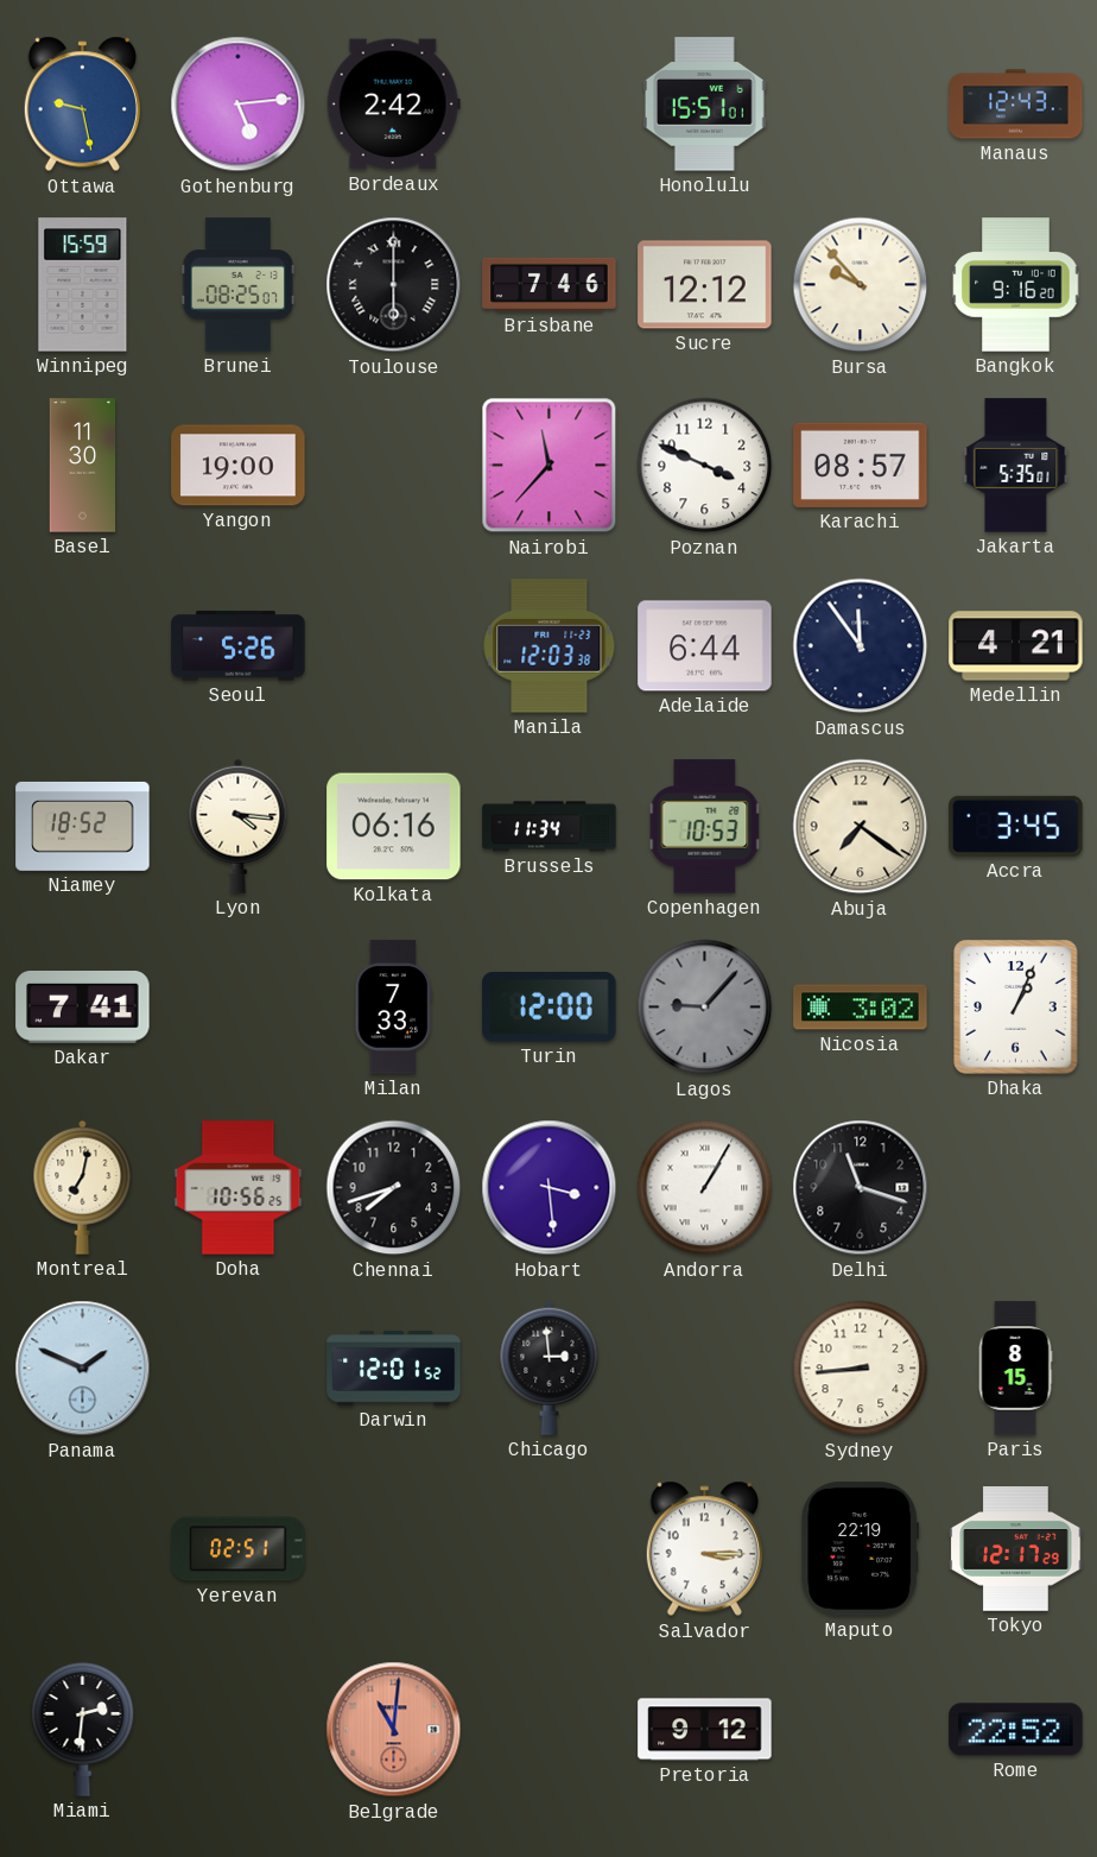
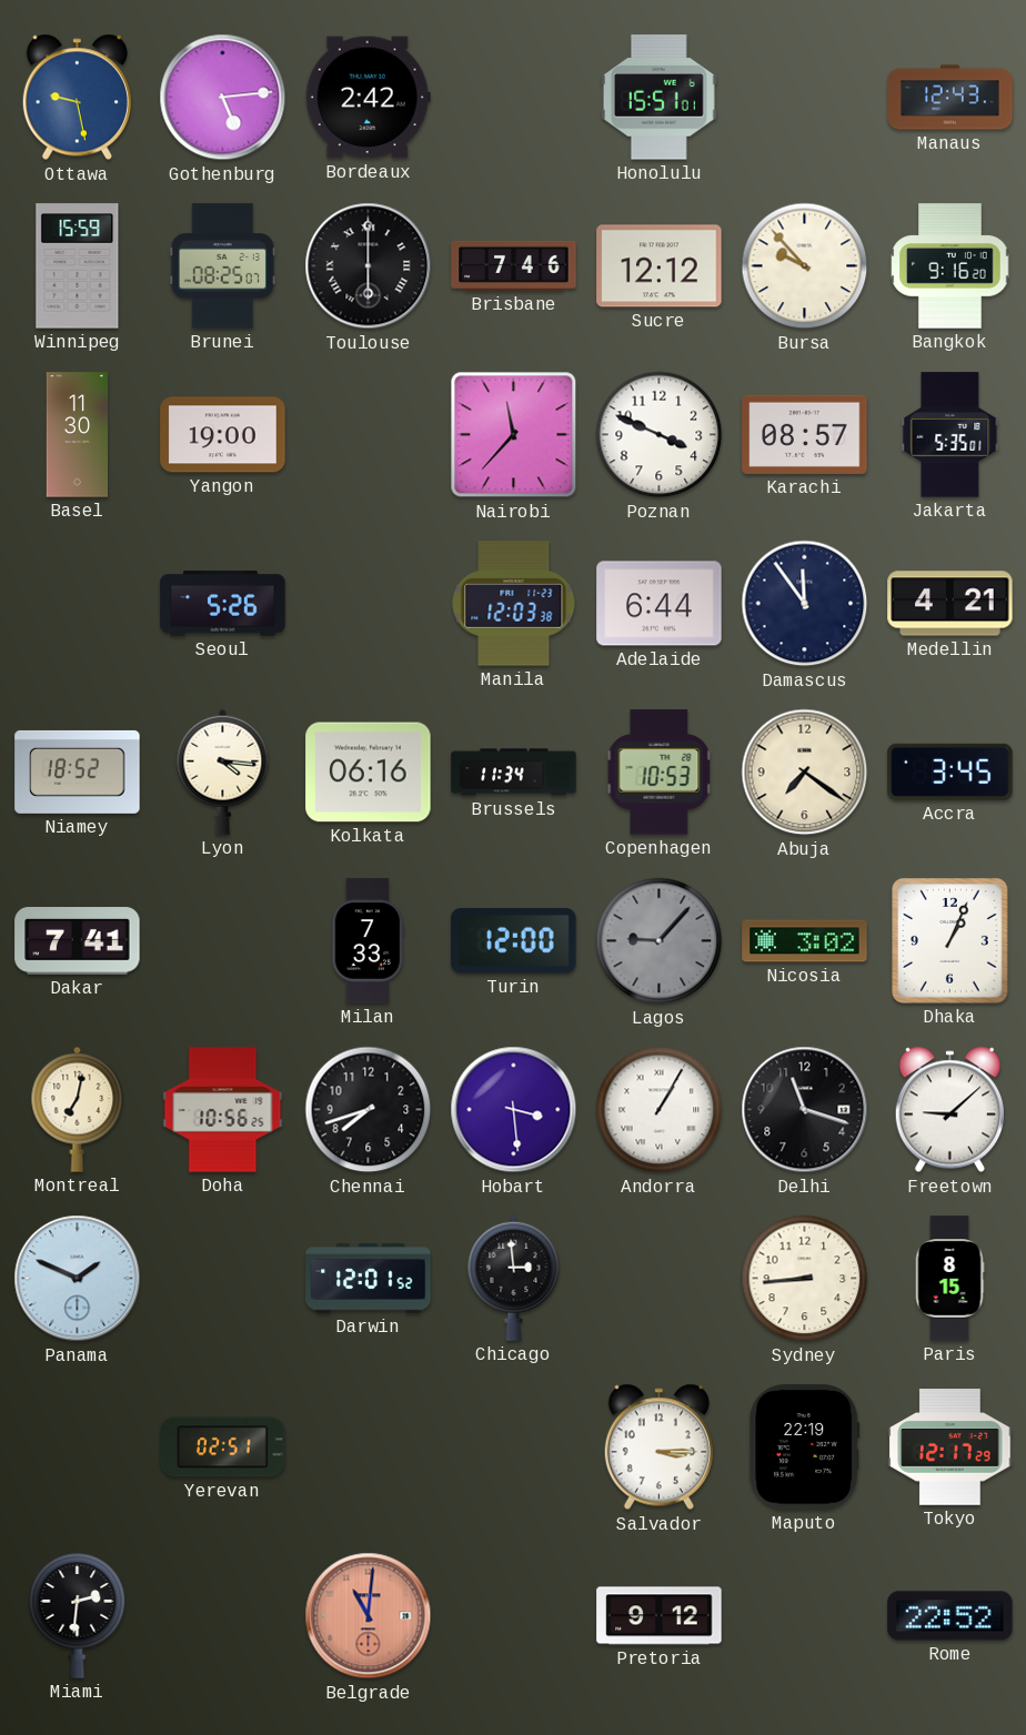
Freetown: none -> 9:08 (949, 1110)
